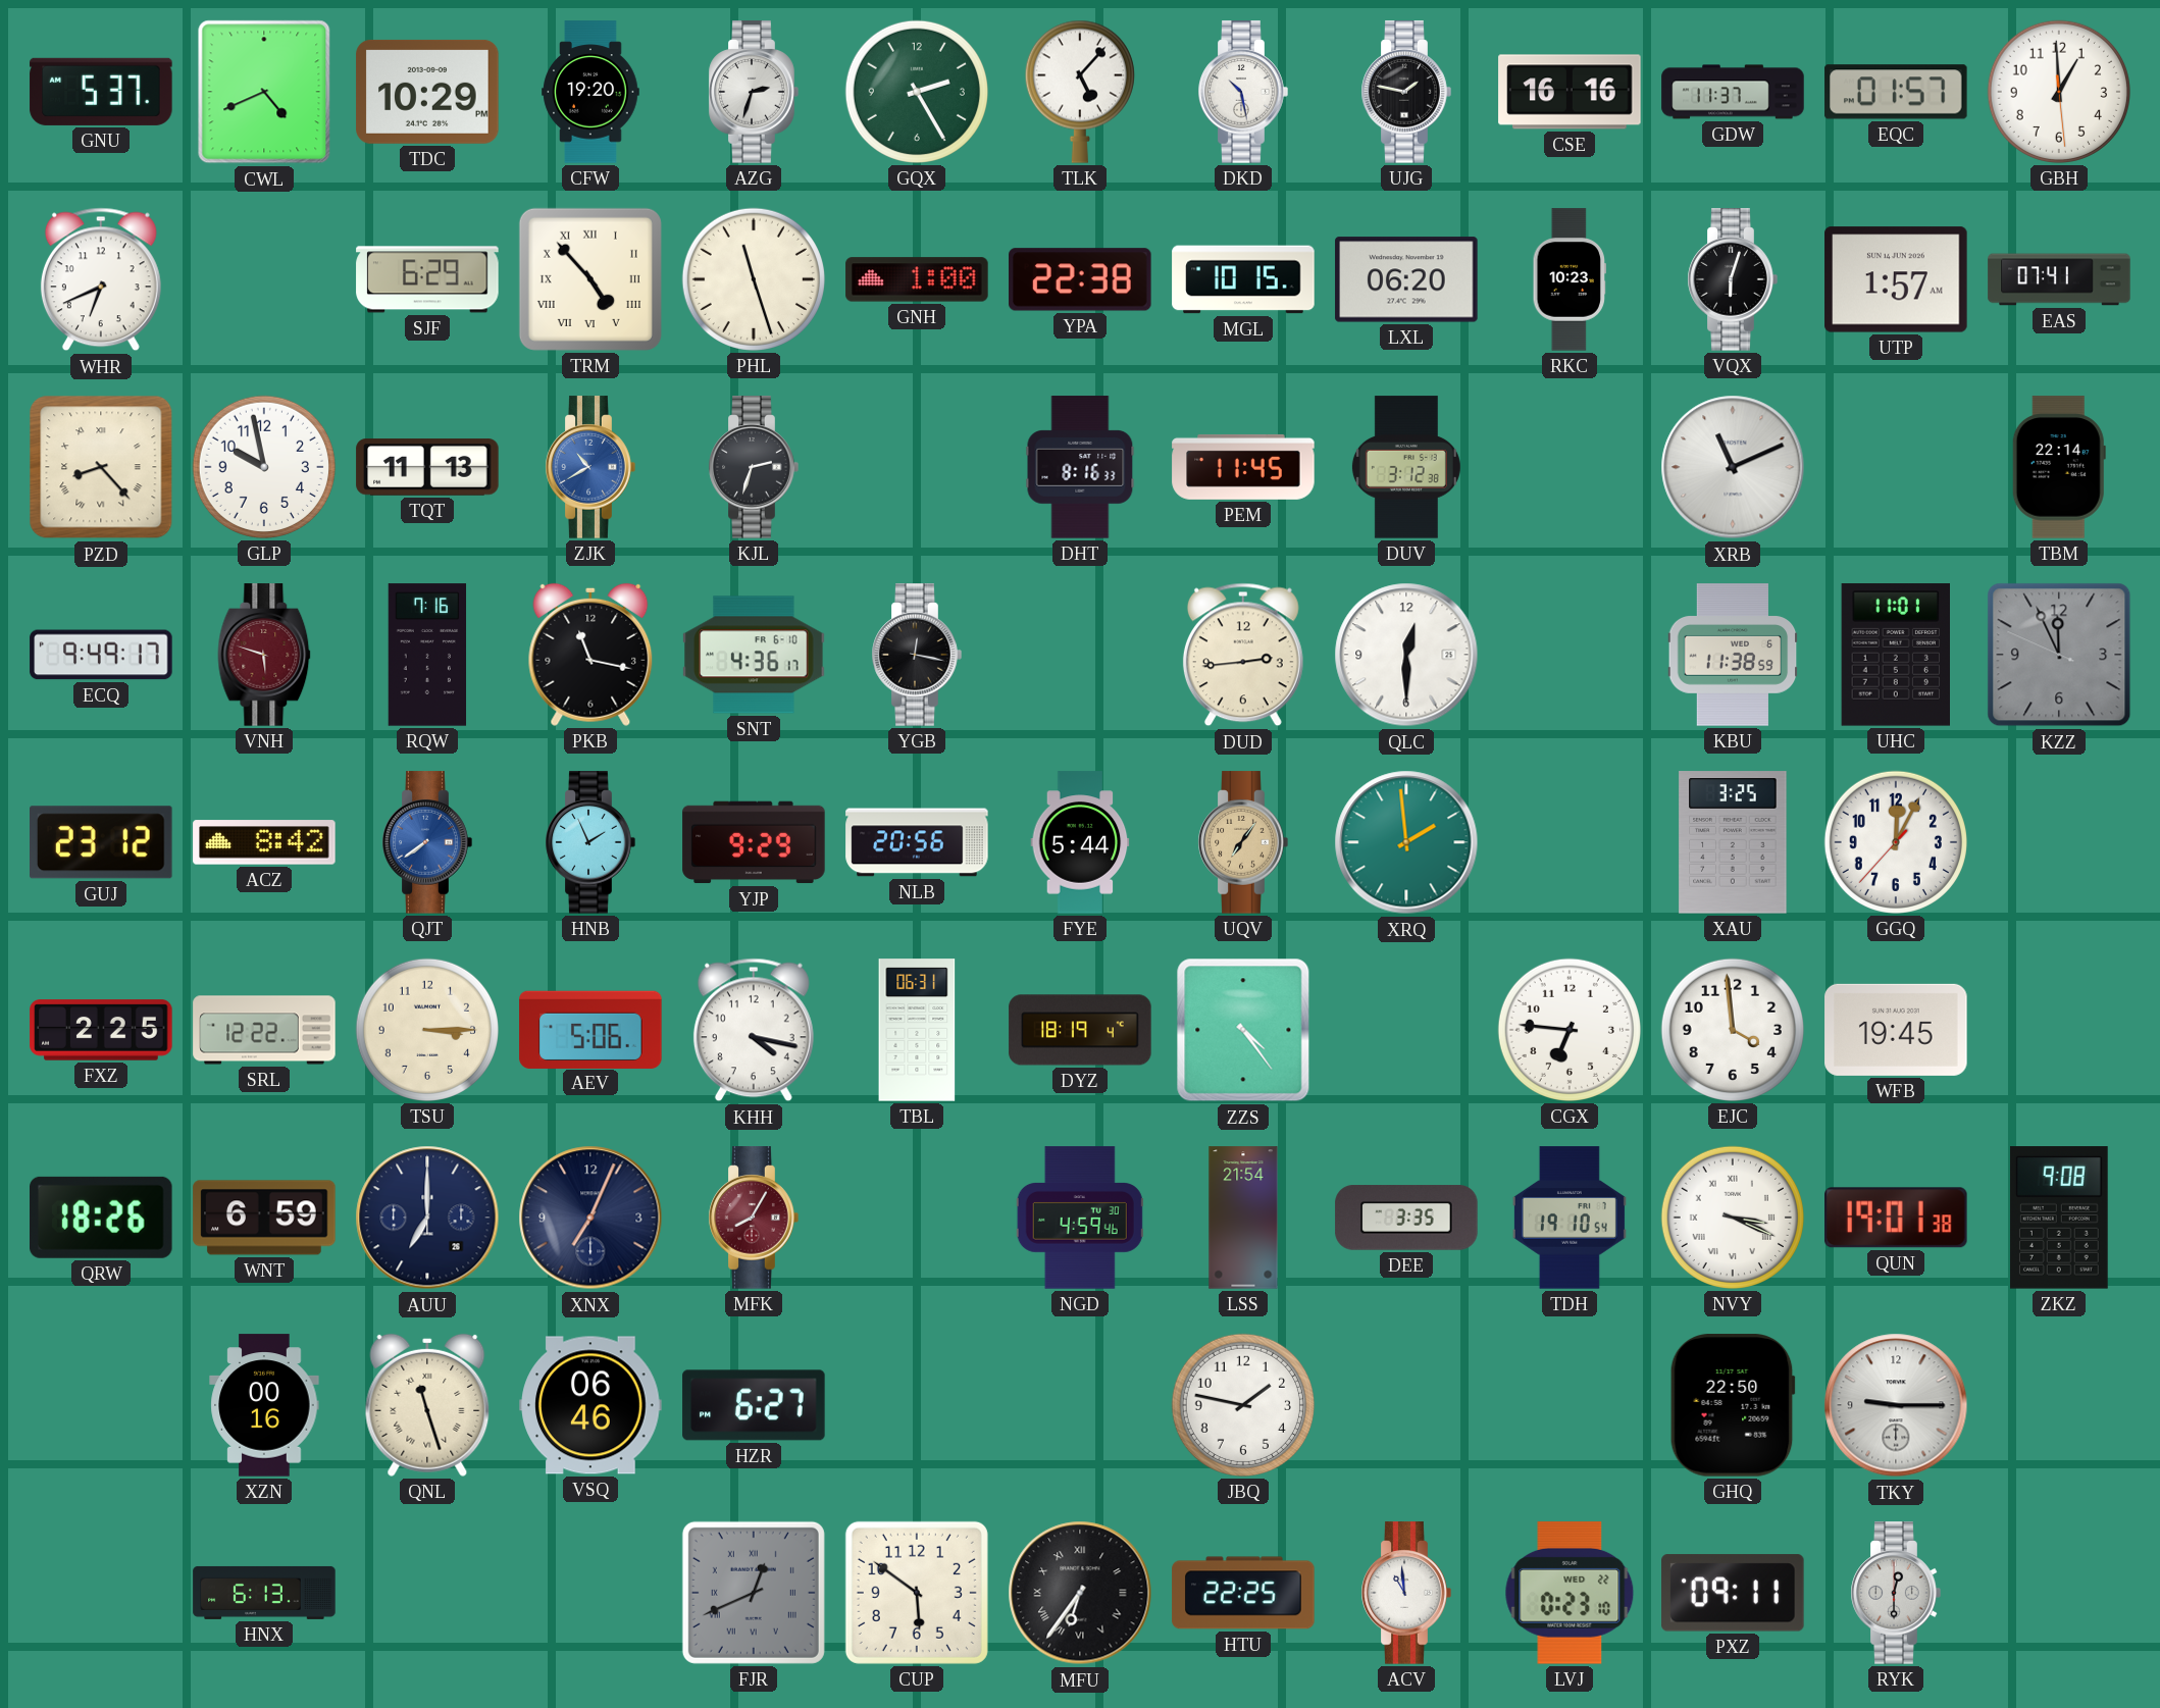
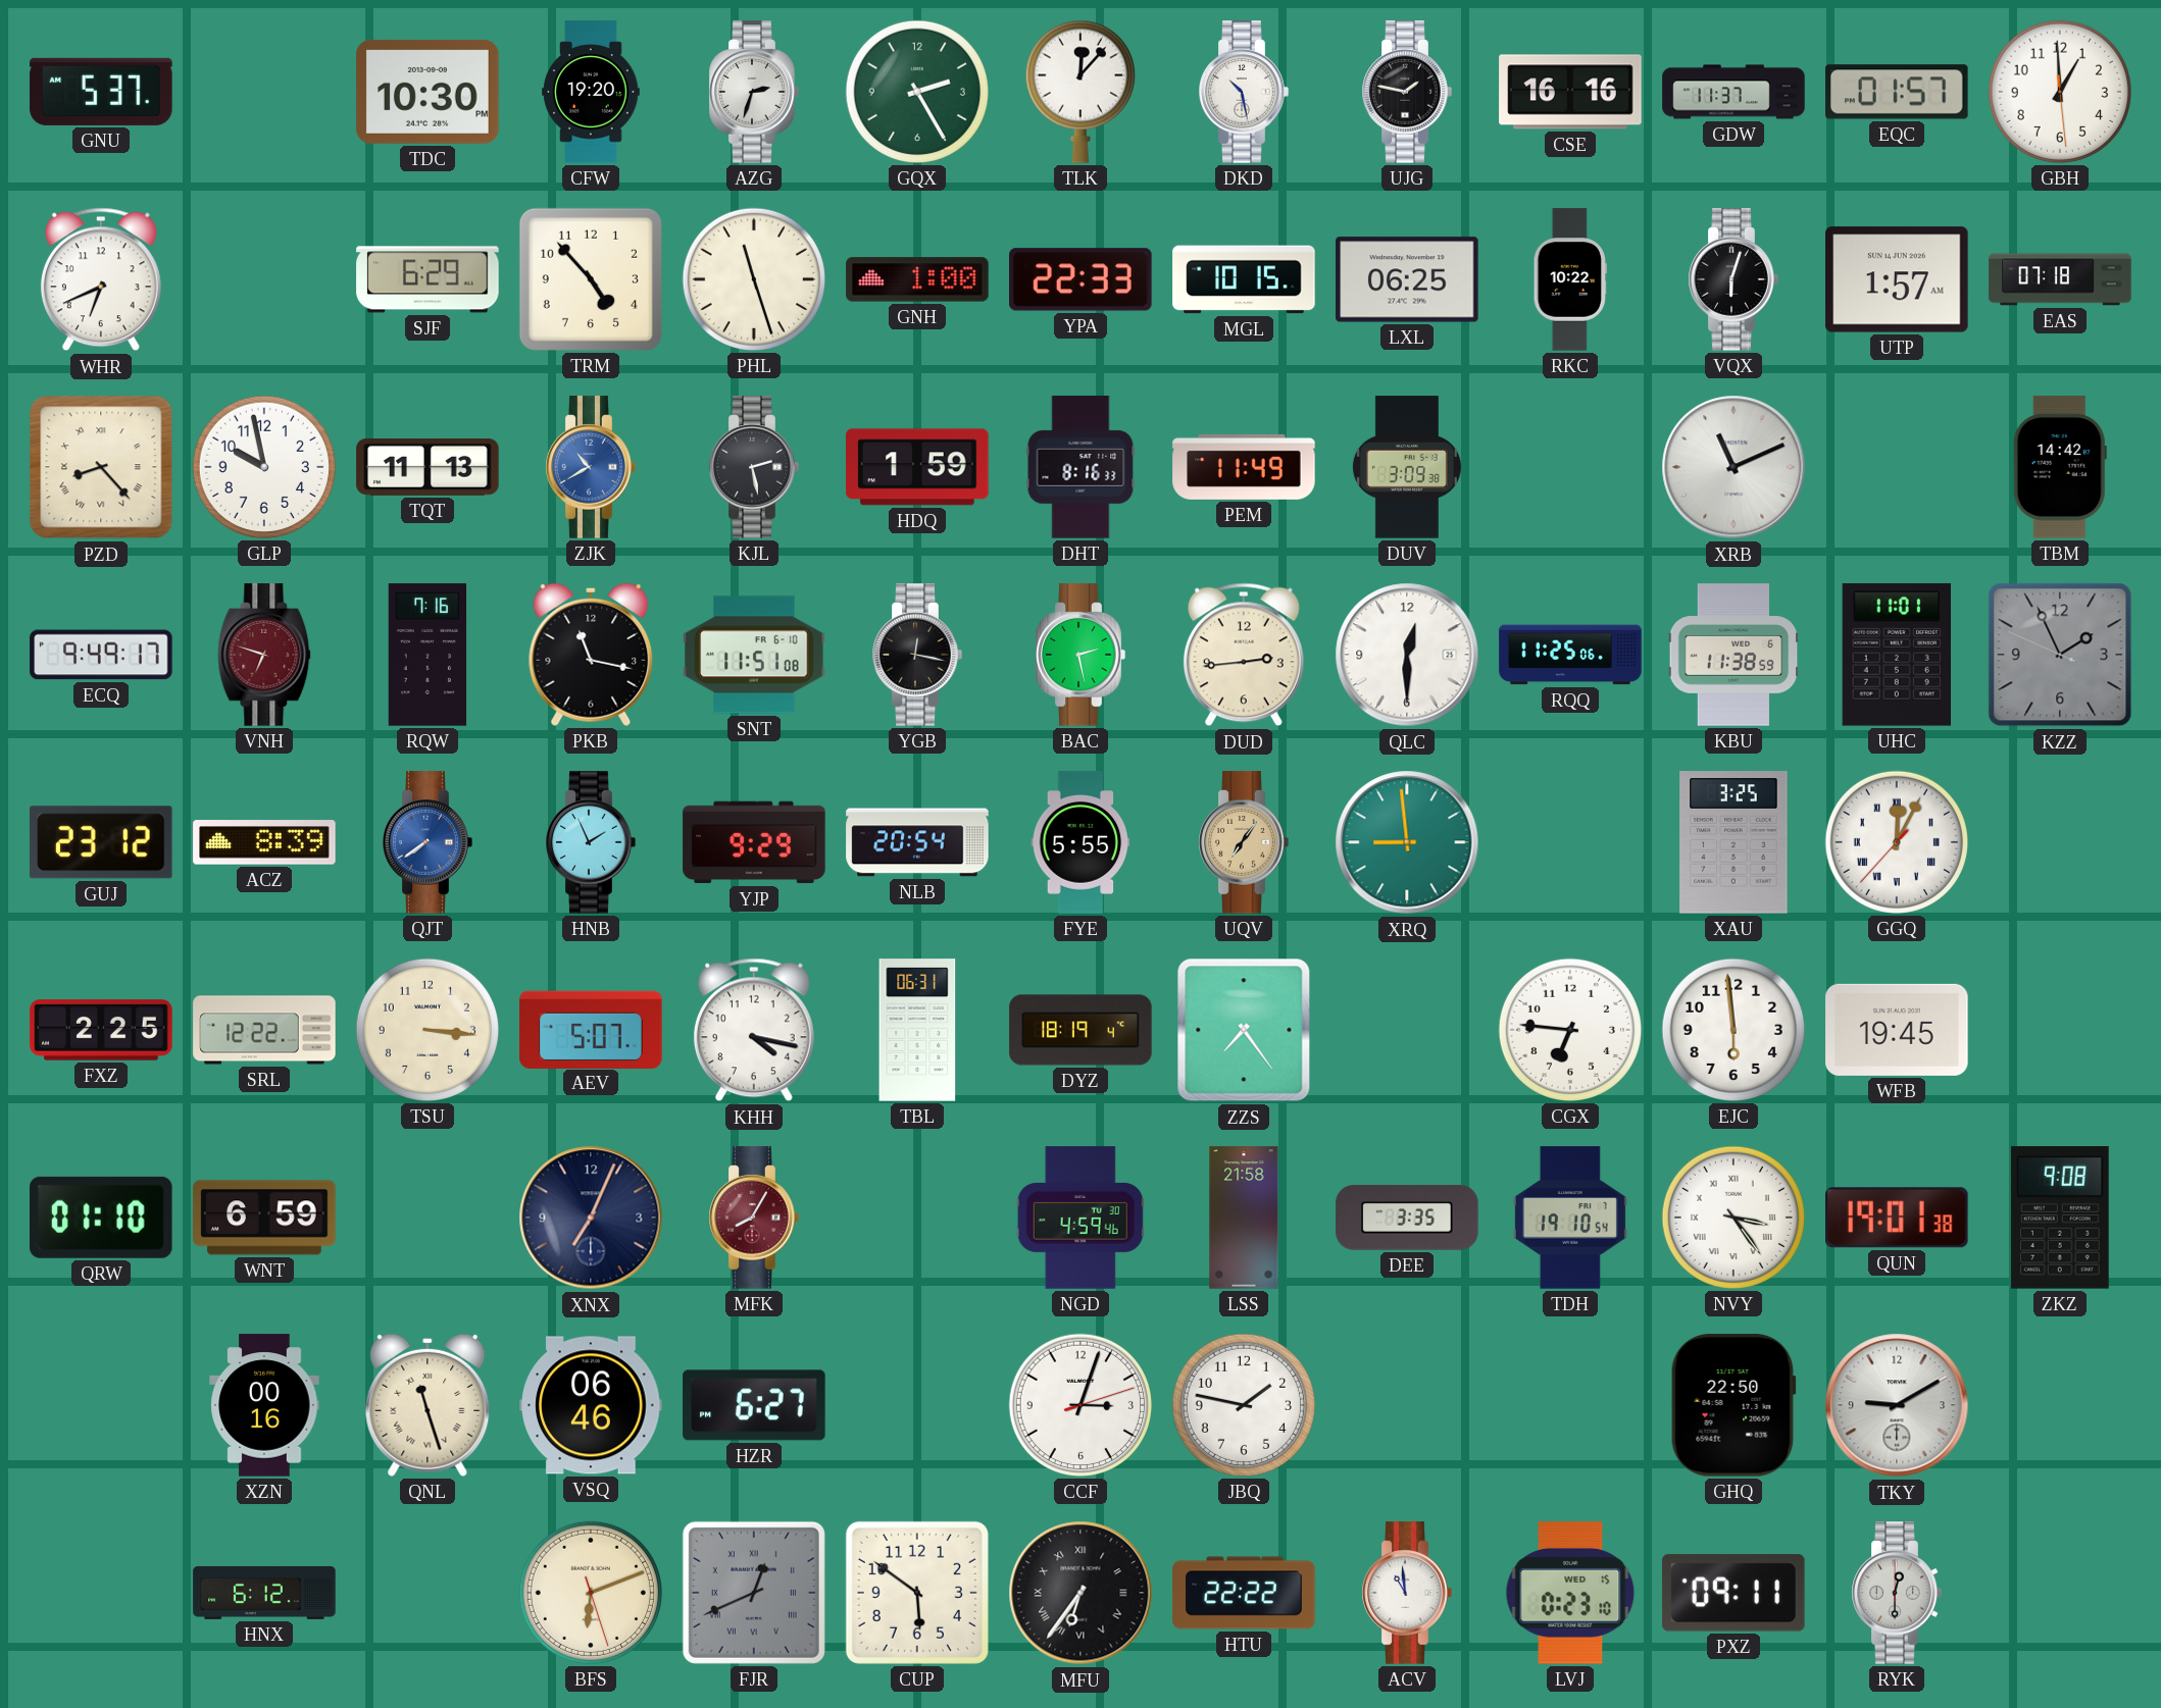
CWL: 4:41 -> none (264, 92)
TDC: 10:29 -> 10:30 (428, 92)
TLK: 5:07 -> 12:07 (1080, 92)
TRM numerals: Roman -> Arabic (591, 279)
YPA: 22:38 -> 22:33 (1080, 279)
LXL: 06:20 -> 06:25 (1407, 279)
RKC: 10:23 -> 10:22 (1569, 279)
EAS: 07:41 -> 07:18 (2060, 279)
KJL: 2:33 -> 2:28 (754, 467)
HDQ: none -> 1:59 (917, 467)
PEM: 11:45 -> 11:49 (1244, 467)
DUV: 3:12 -> 3:09 (1407, 467)
TBM: 22:14 -> 14:42 (2060, 467)
VNH: 5:48 -> 6:48 (264, 655)
SNT: 4:36 -> 11:51 (754, 655)
BAC: none -> 2:28 (1080, 655)
RQQ: none -> 11:25 (1570, 655)
KZZ: 11:55 -> 1:55 (2060, 655)
ACZ: 8:42 -> 8:39 (264, 842)
NLB: 20:56 -> 20:54 (917, 842)
FYE: 5:44 -> 5:55 (1080, 842)
XRQ: 1:59 -> 8:59 (1407, 842)
GGQ numerals: Arabic -> Roman (1897, 842)
TSU: 3:15 -> 3:16 (428, 1030)
AEV: 5:06 -> 5:07 (591, 1029)
ZZS: 4:24 -> 7:24 (1244, 1030)
EJC: 3:59 -> 5:59 (1733, 1030)
QRW: 18:26 -> 01:10 (102, 1218)
AUU: 7:00 -> none (427, 1218)
LSS: 21:54 -> 21:58 (1244, 1218)
NVY: 3:19 -> 3:24 (1733, 1218)
CCF: none -> 3:03 (1080, 1405)
TKY: 9:15 -> 9:10 (1897, 1405)
HNX: 6:13 -> 6:12 (264, 1593)
BFS: none -> 6:11 (591, 1593)
HTU: 22:25 -> 22:22 (1244, 1593)
LVJ date: WED 22 -> WED 15 (1570, 1593)
